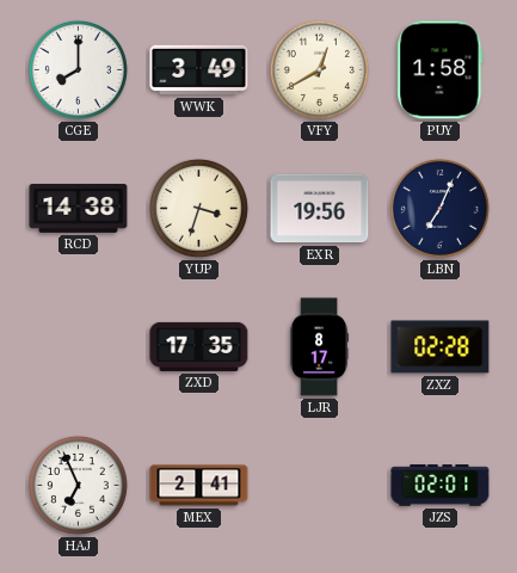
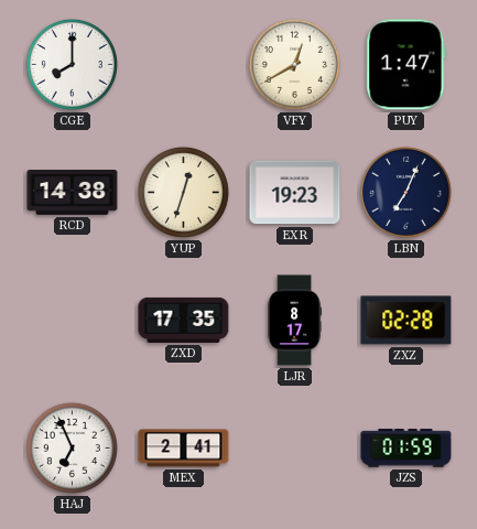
WWK: 3:49 -> none (199, 70)
PUY: 1:58 -> 1:47 (406, 65)
YUP: 3:33 -> 12:33 (183, 192)
EXR: 19:56 -> 19:23 (295, 193)
JZS: 02:01 -> 01:59 (406, 449)
